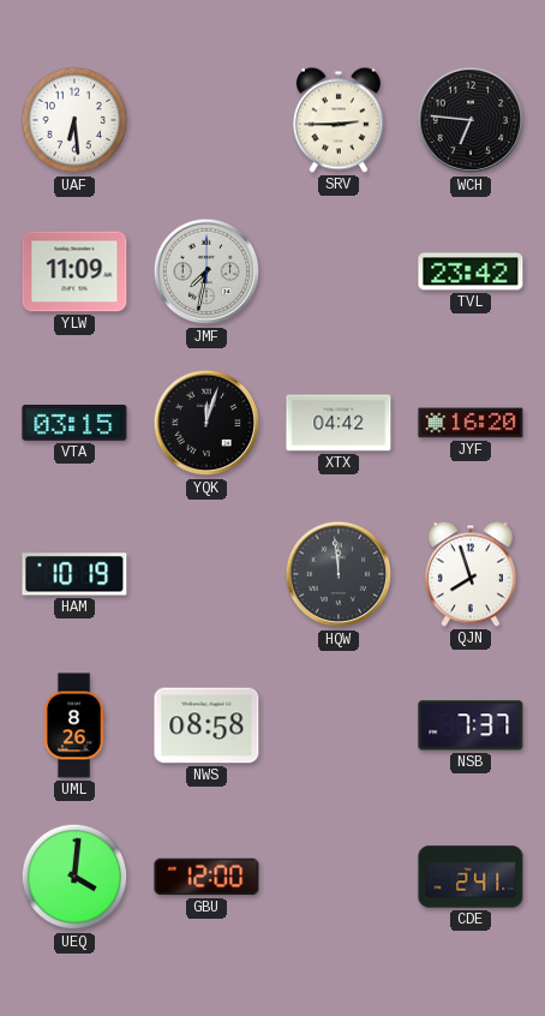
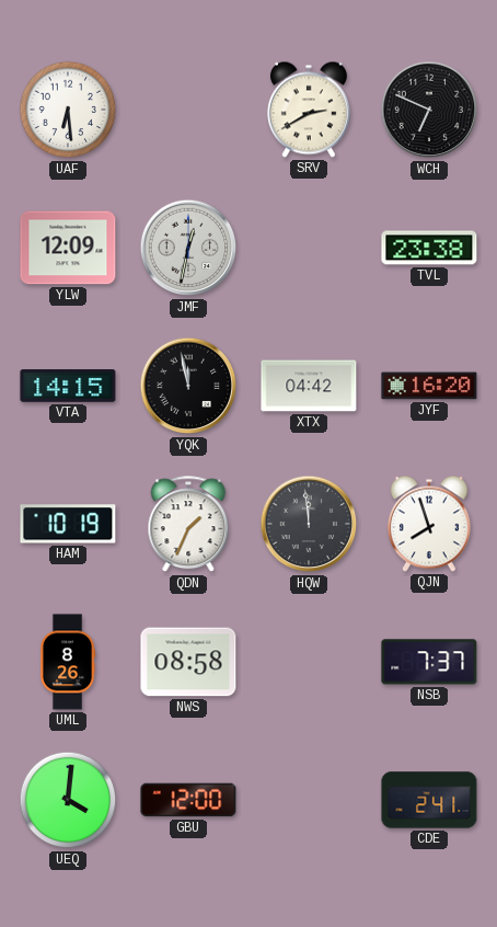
SRV: 2:45 -> 2:40 (309, 110)
WCH: 6:46 -> 6:49 (429, 110)
YLW: 11:09 -> 12:09 (68, 248)
JMF: 7:32 -> 12:32 (188, 248)
TVL: 23:42 -> 23:38 (429, 248)
VTA: 03:15 -> 14:15 (68, 387)
YQK: 12:03 -> 11:58 (188, 386)
QDN: none -> 1:34 (188, 525)
